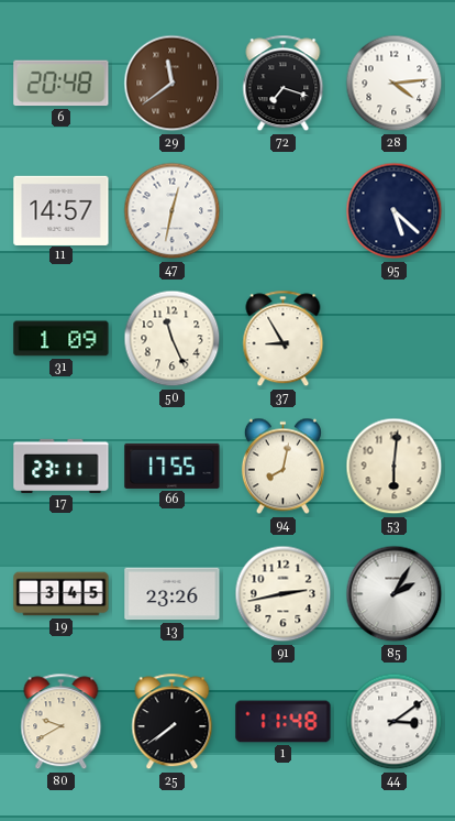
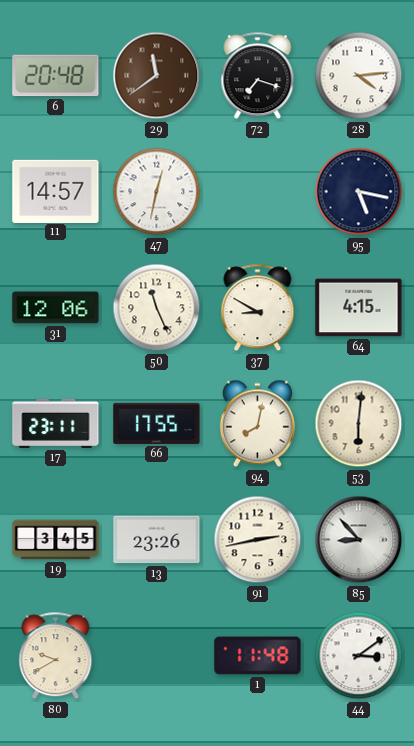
95: 5:22 -> 5:17 (359, 192)
31: 1:09 -> 12:06 (56, 308)
37: 8:55 -> 8:50 (258, 308)
64: none -> 4:15 (359, 308)
85: 2:05 -> 8:53 (359, 540)
25: 7:39 -> none (173, 722)
